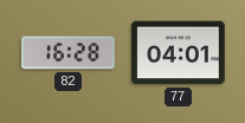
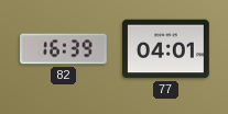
82: 16:28 -> 16:39 (64, 49)
